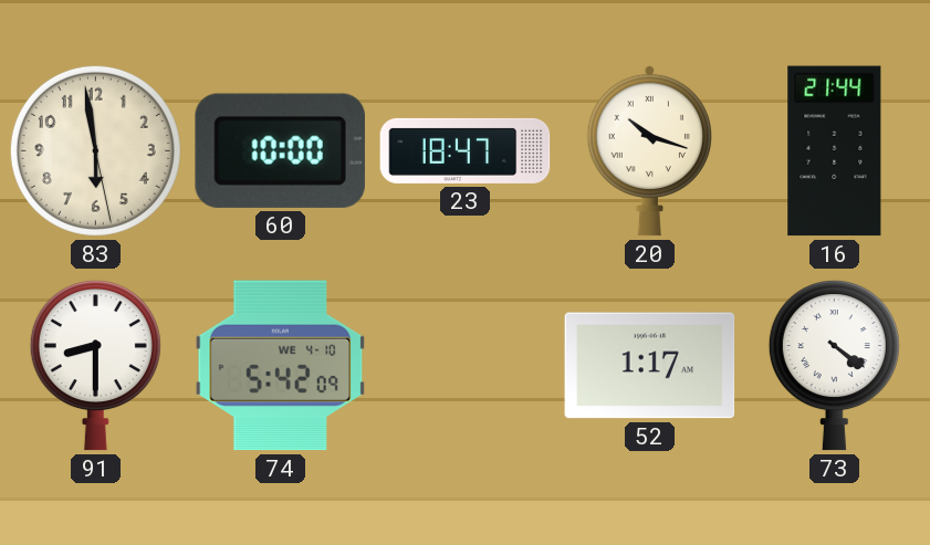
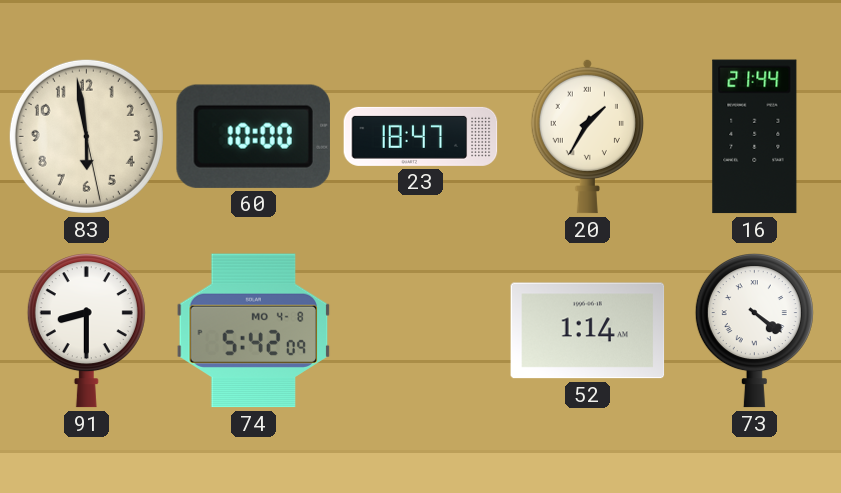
20: 10:18 -> 1:35 (587, 136)
74 date: WE 4-10 -> MO 4-8 (254, 331)
52: 1:17 -> 1:14 (588, 331)
